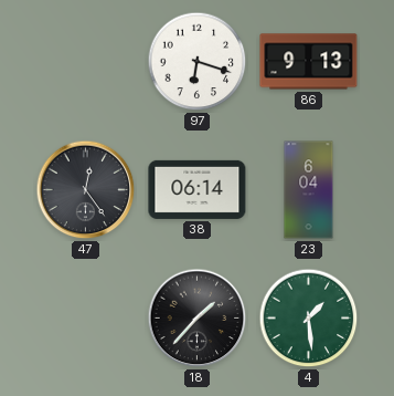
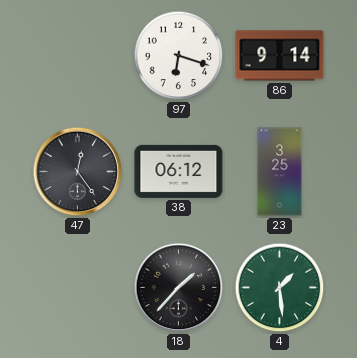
86: 9:13 -> 9:14 (280, 56)
38: 06:14 -> 06:12 (179, 171)
23: 6:04 -> 3:25 (280, 172)
